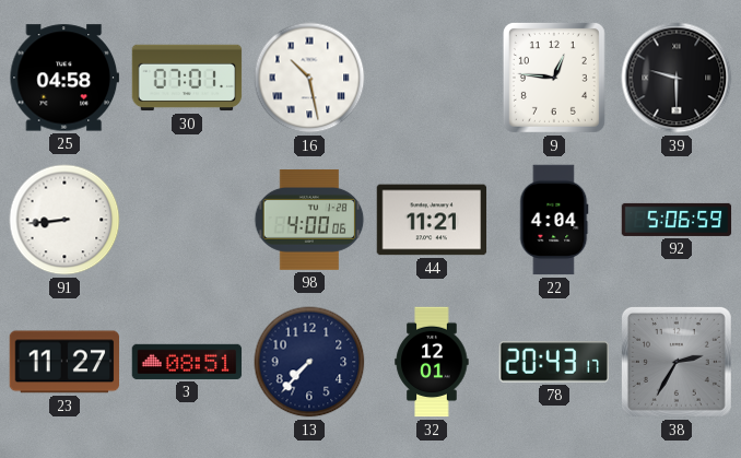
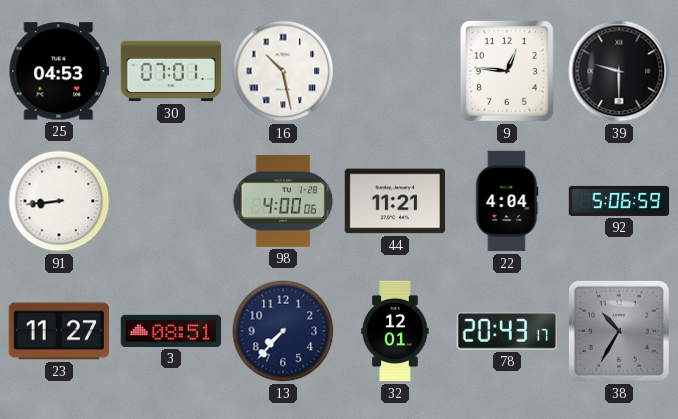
25: 04:58 -> 04:53 (58, 71)
38: 2:35 -> 10:35 (619, 331)
